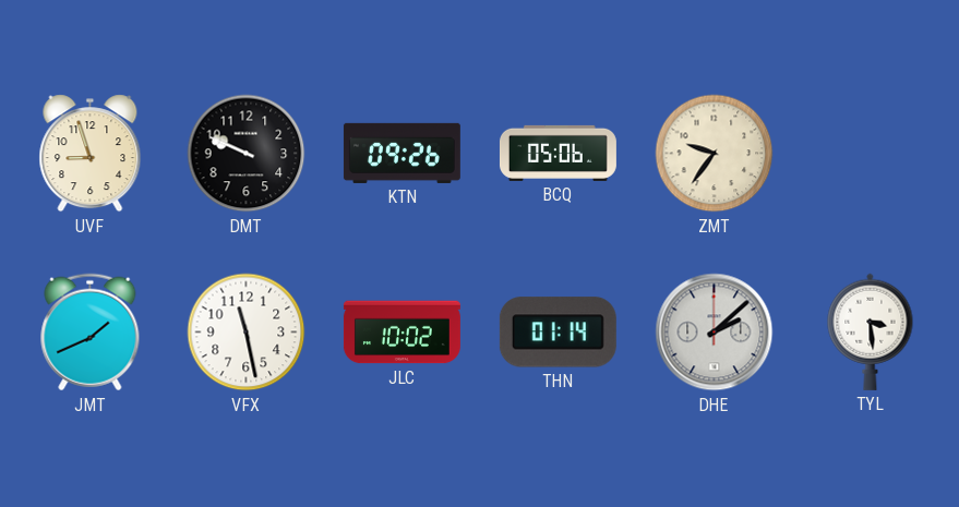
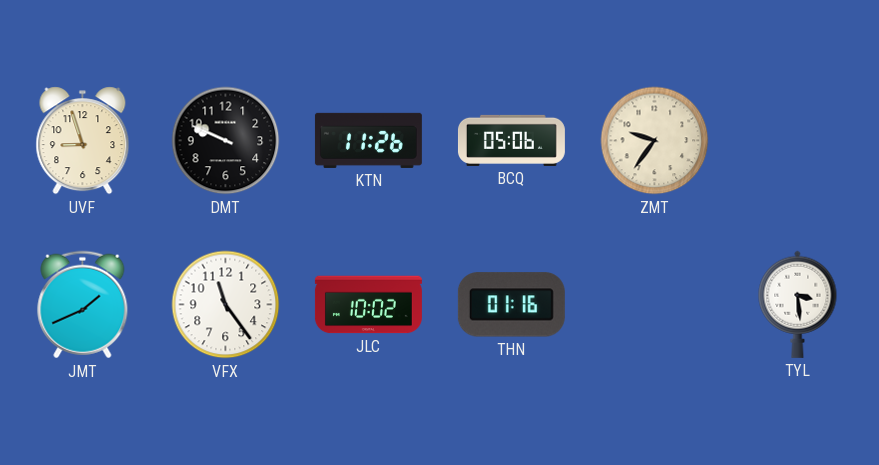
KTN: 09:26 -> 11:26 (368, 140)
VFX: 11:28 -> 11:24 (226, 305)
THN: 01:14 -> 01:16 (511, 305)
DHE: 2:08 -> none (715, 333)
